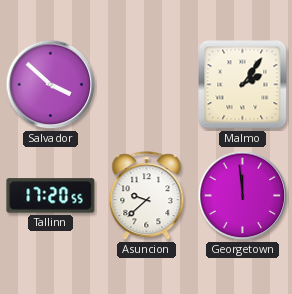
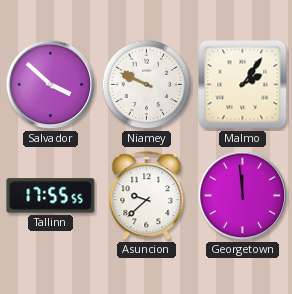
Niamey: none -> 9:49 (147, 85)
Tallinn: 17:20 -> 17:55 (51, 196)
